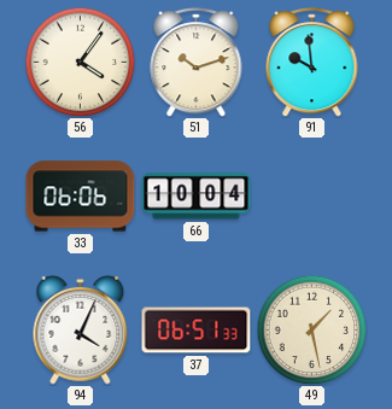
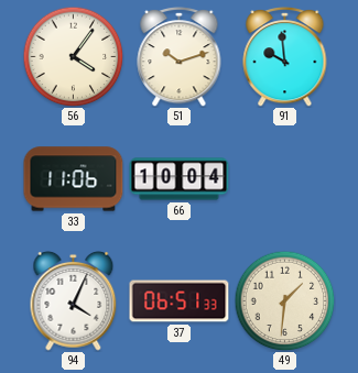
33: 06:06 -> 11:06 (74, 179)
49: 1:28 -> 1:31 (284, 300)
